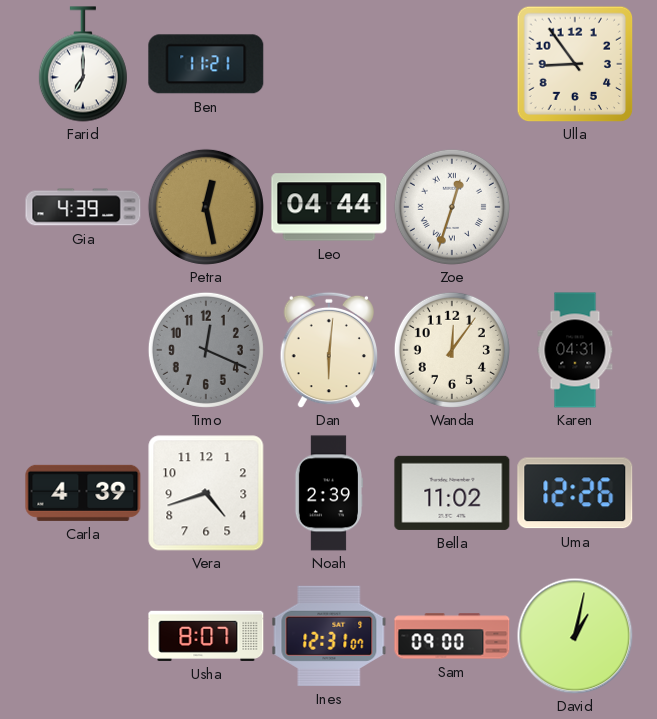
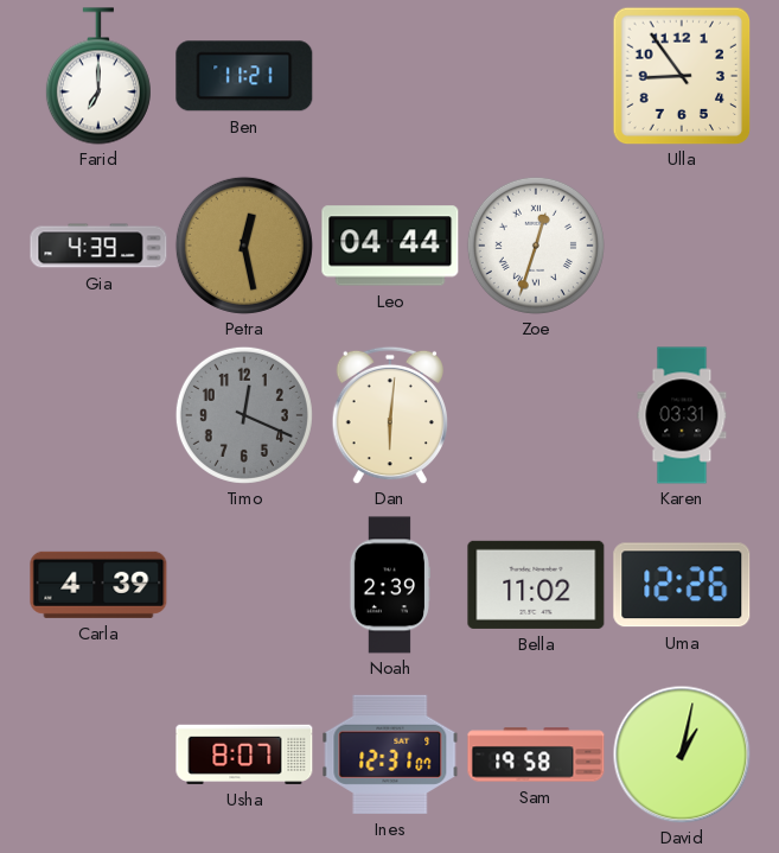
Wanda: 12:06 -> none (452, 350)
Karen: 04:31 -> 03:31 (682, 415)
Vera: 4:42 -> none (206, 493)
Sam: 09:00 -> 19:58 (536, 755)
